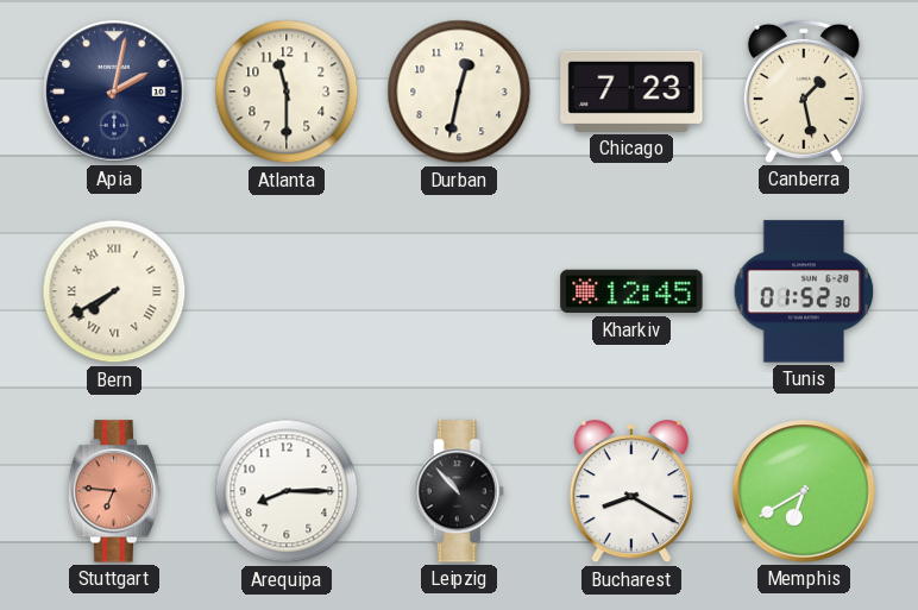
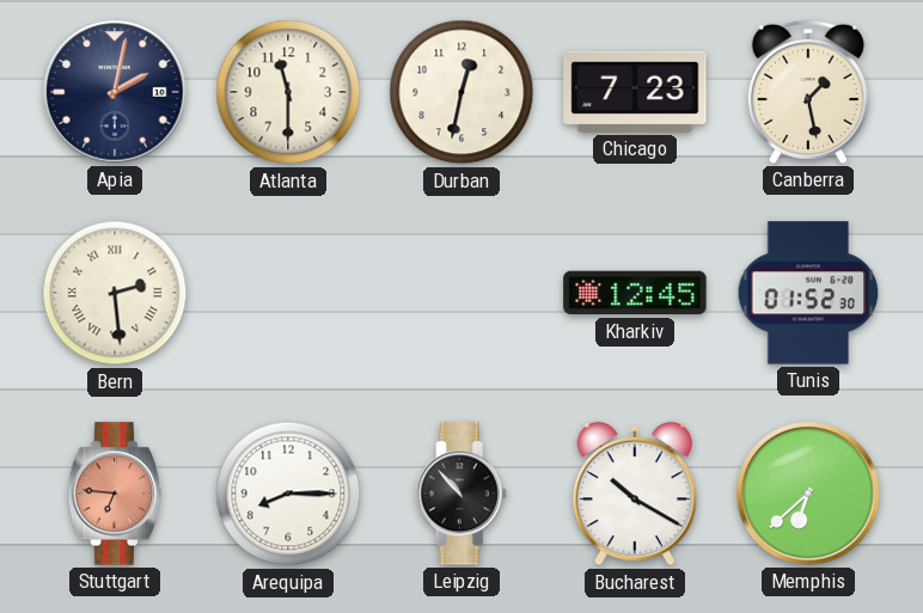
Bern: 7:40 -> 2:29 (115, 293)
Bucharest: 8:20 -> 10:20 (635, 494)
Memphis: 6:40 -> 6:38 (808, 494)
